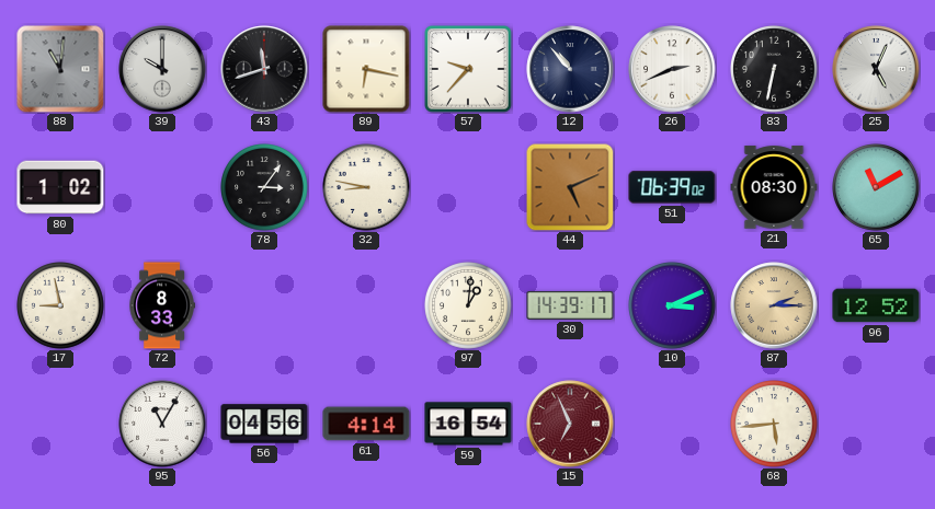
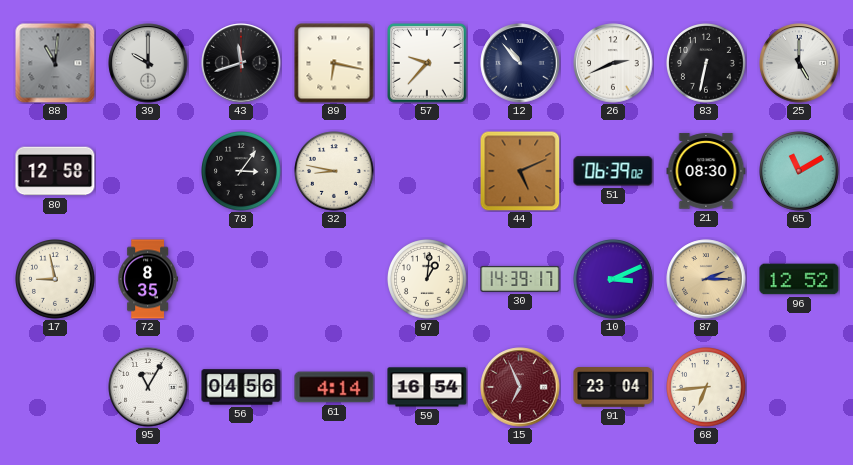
25: 5:04 -> 5:00 (799, 63)
80: 1:02 -> 12:58 (55, 171)
72: 8:33 -> 8:35 (148, 279)
91: none -> 23:04 (613, 387)
68: 5:44 -> 6:44 (707, 388)
